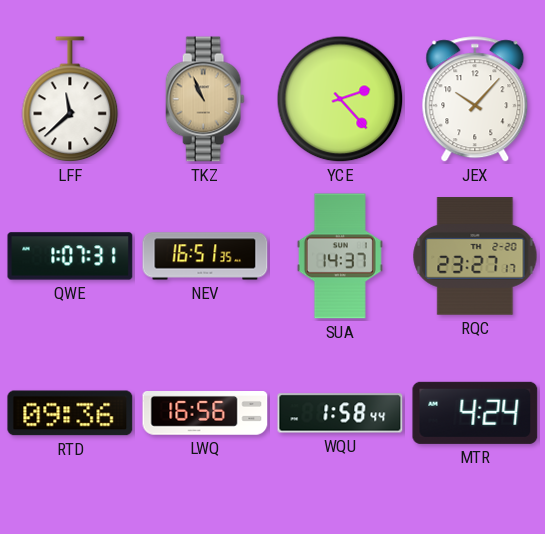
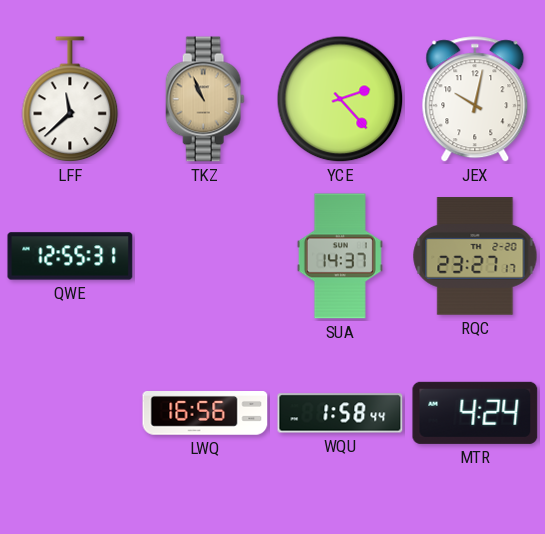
JEX: 10:07 -> 10:02 (475, 100)
QWE: 1:07 -> 12:55 (70, 256)
NEV: 16:51 -> none (205, 256)
RTD: 09:36 -> none (70, 413)
